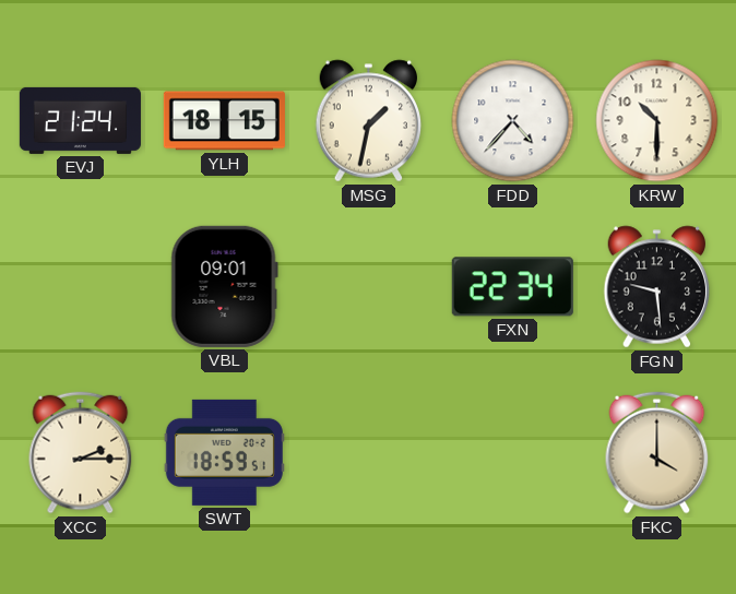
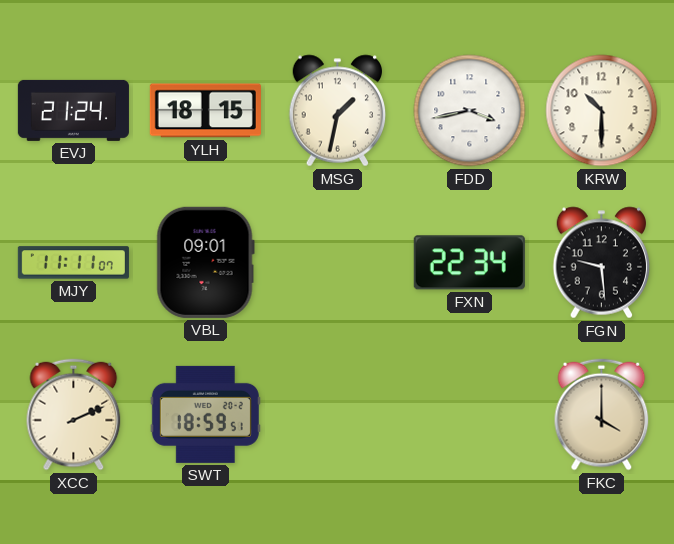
FDD: 4:37 -> 3:43 (470, 111)
MJY: none -> 11:11 (73, 263)
XCC: 2:15 -> 2:11 (74, 415)
